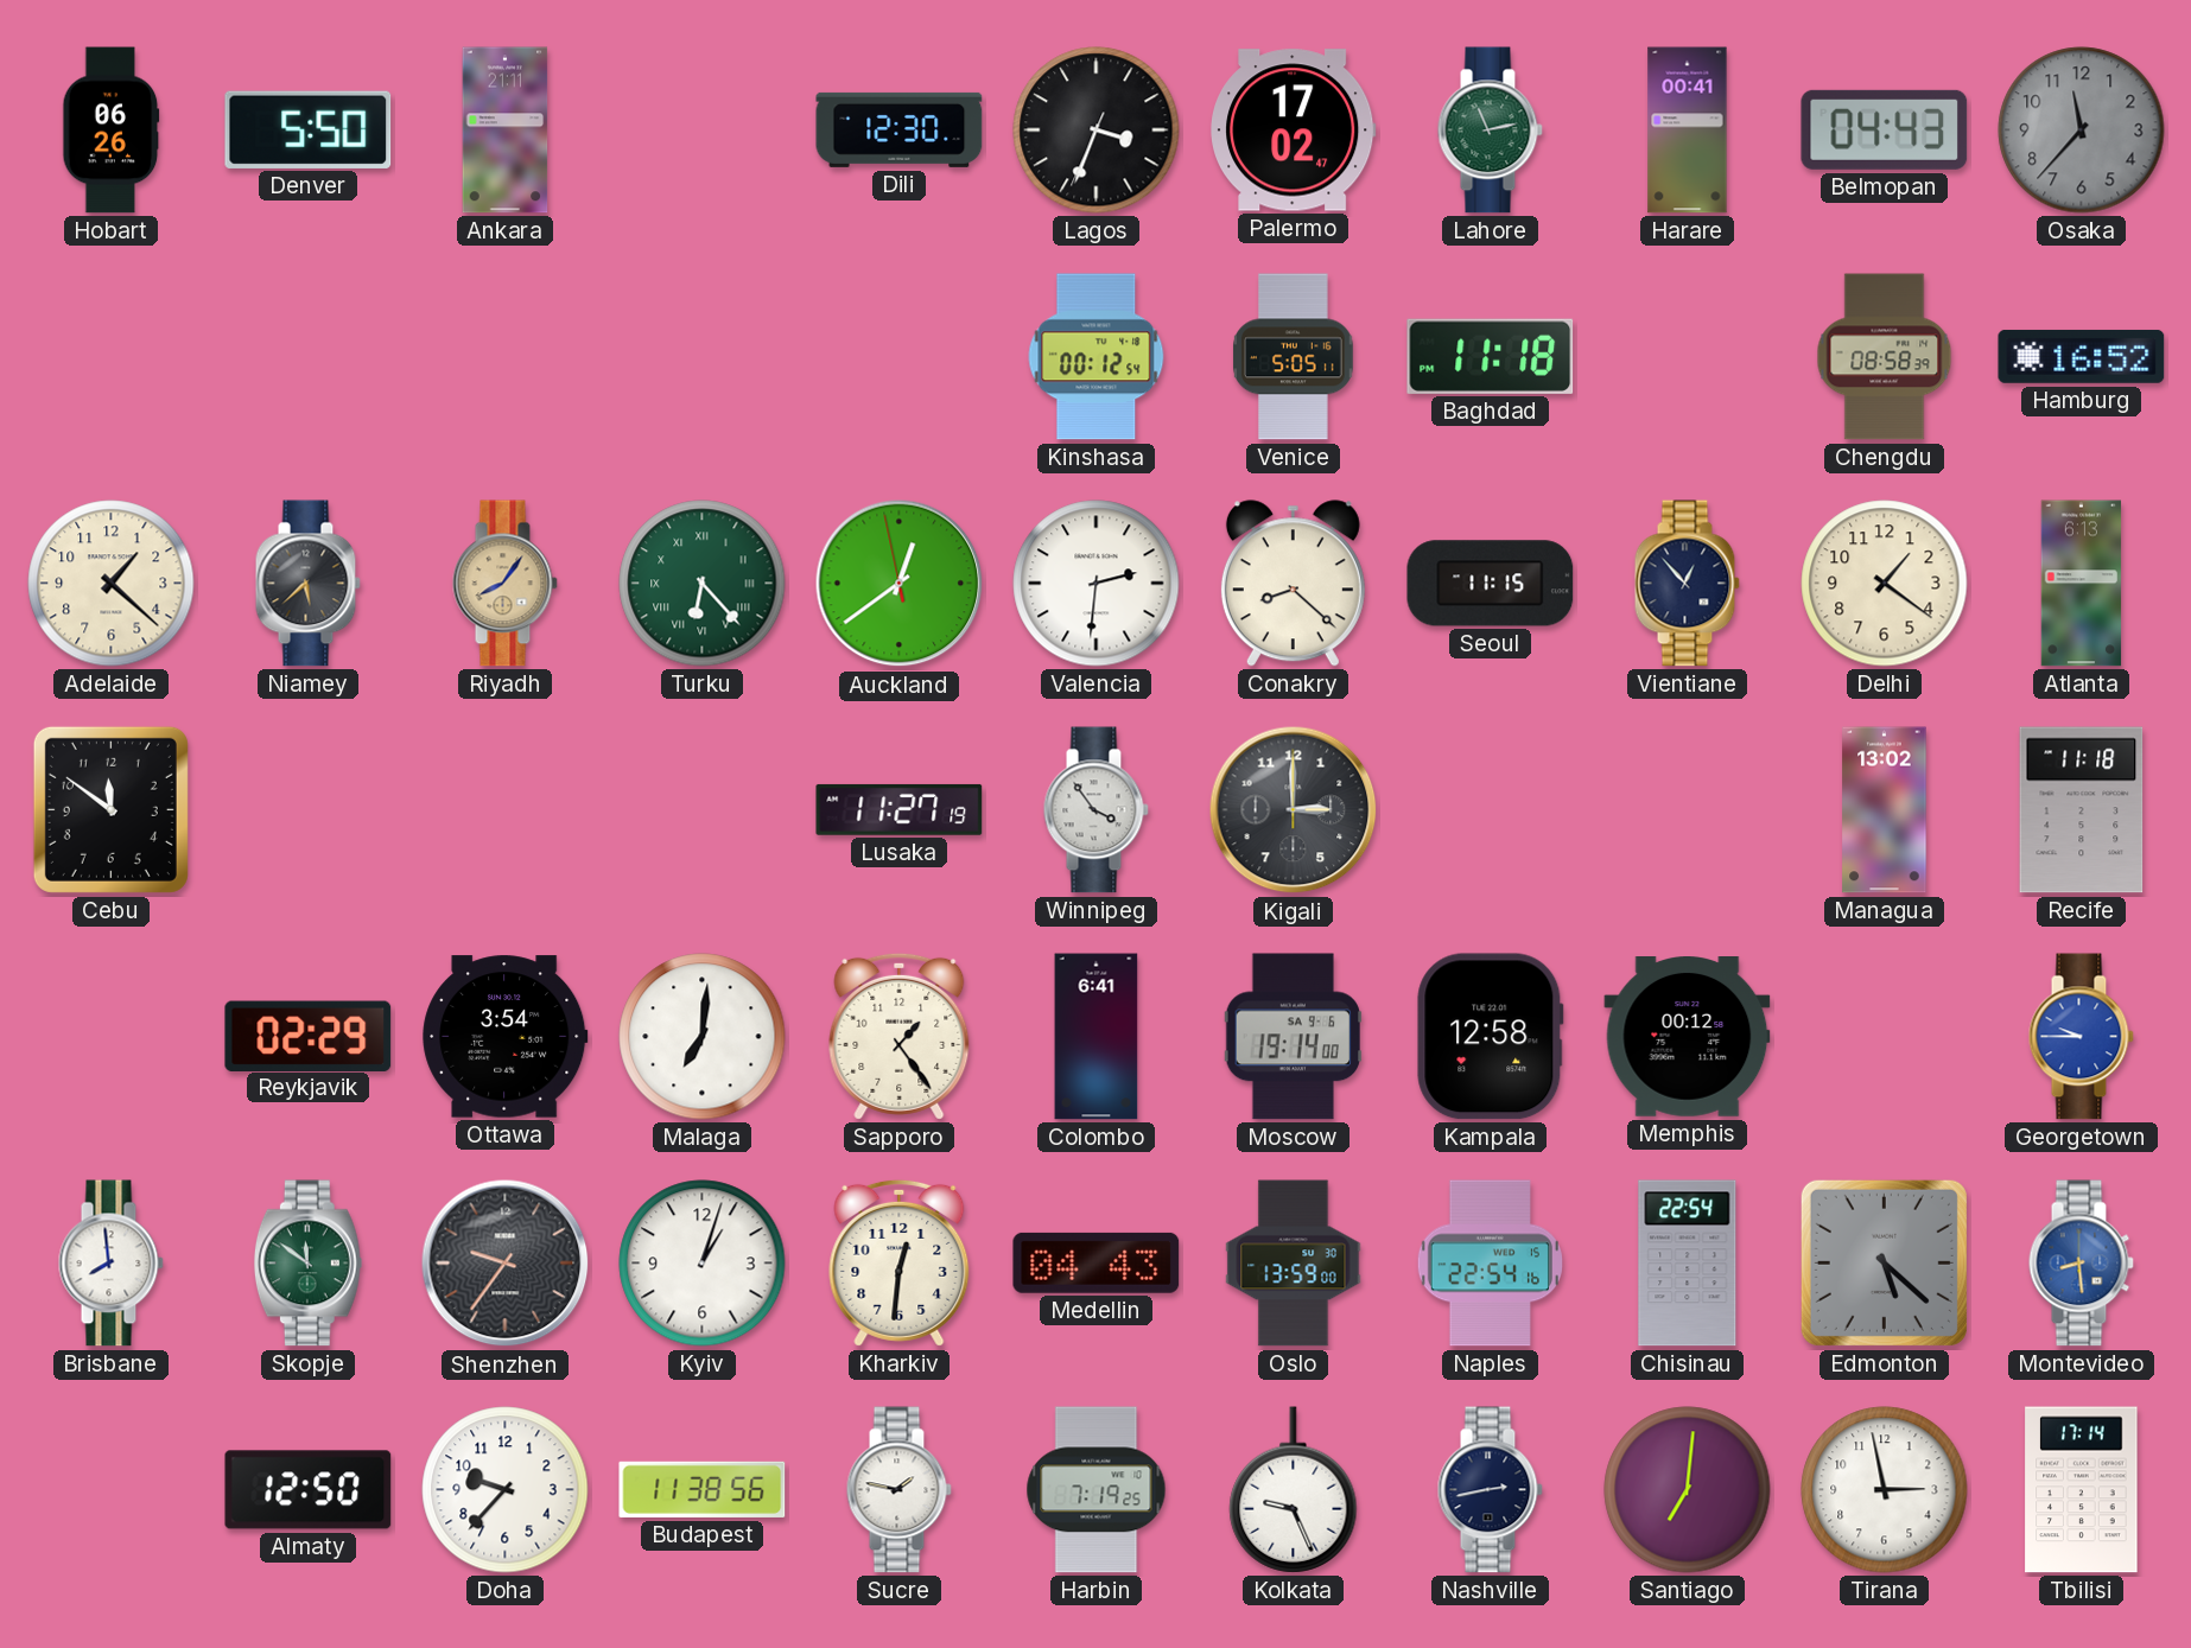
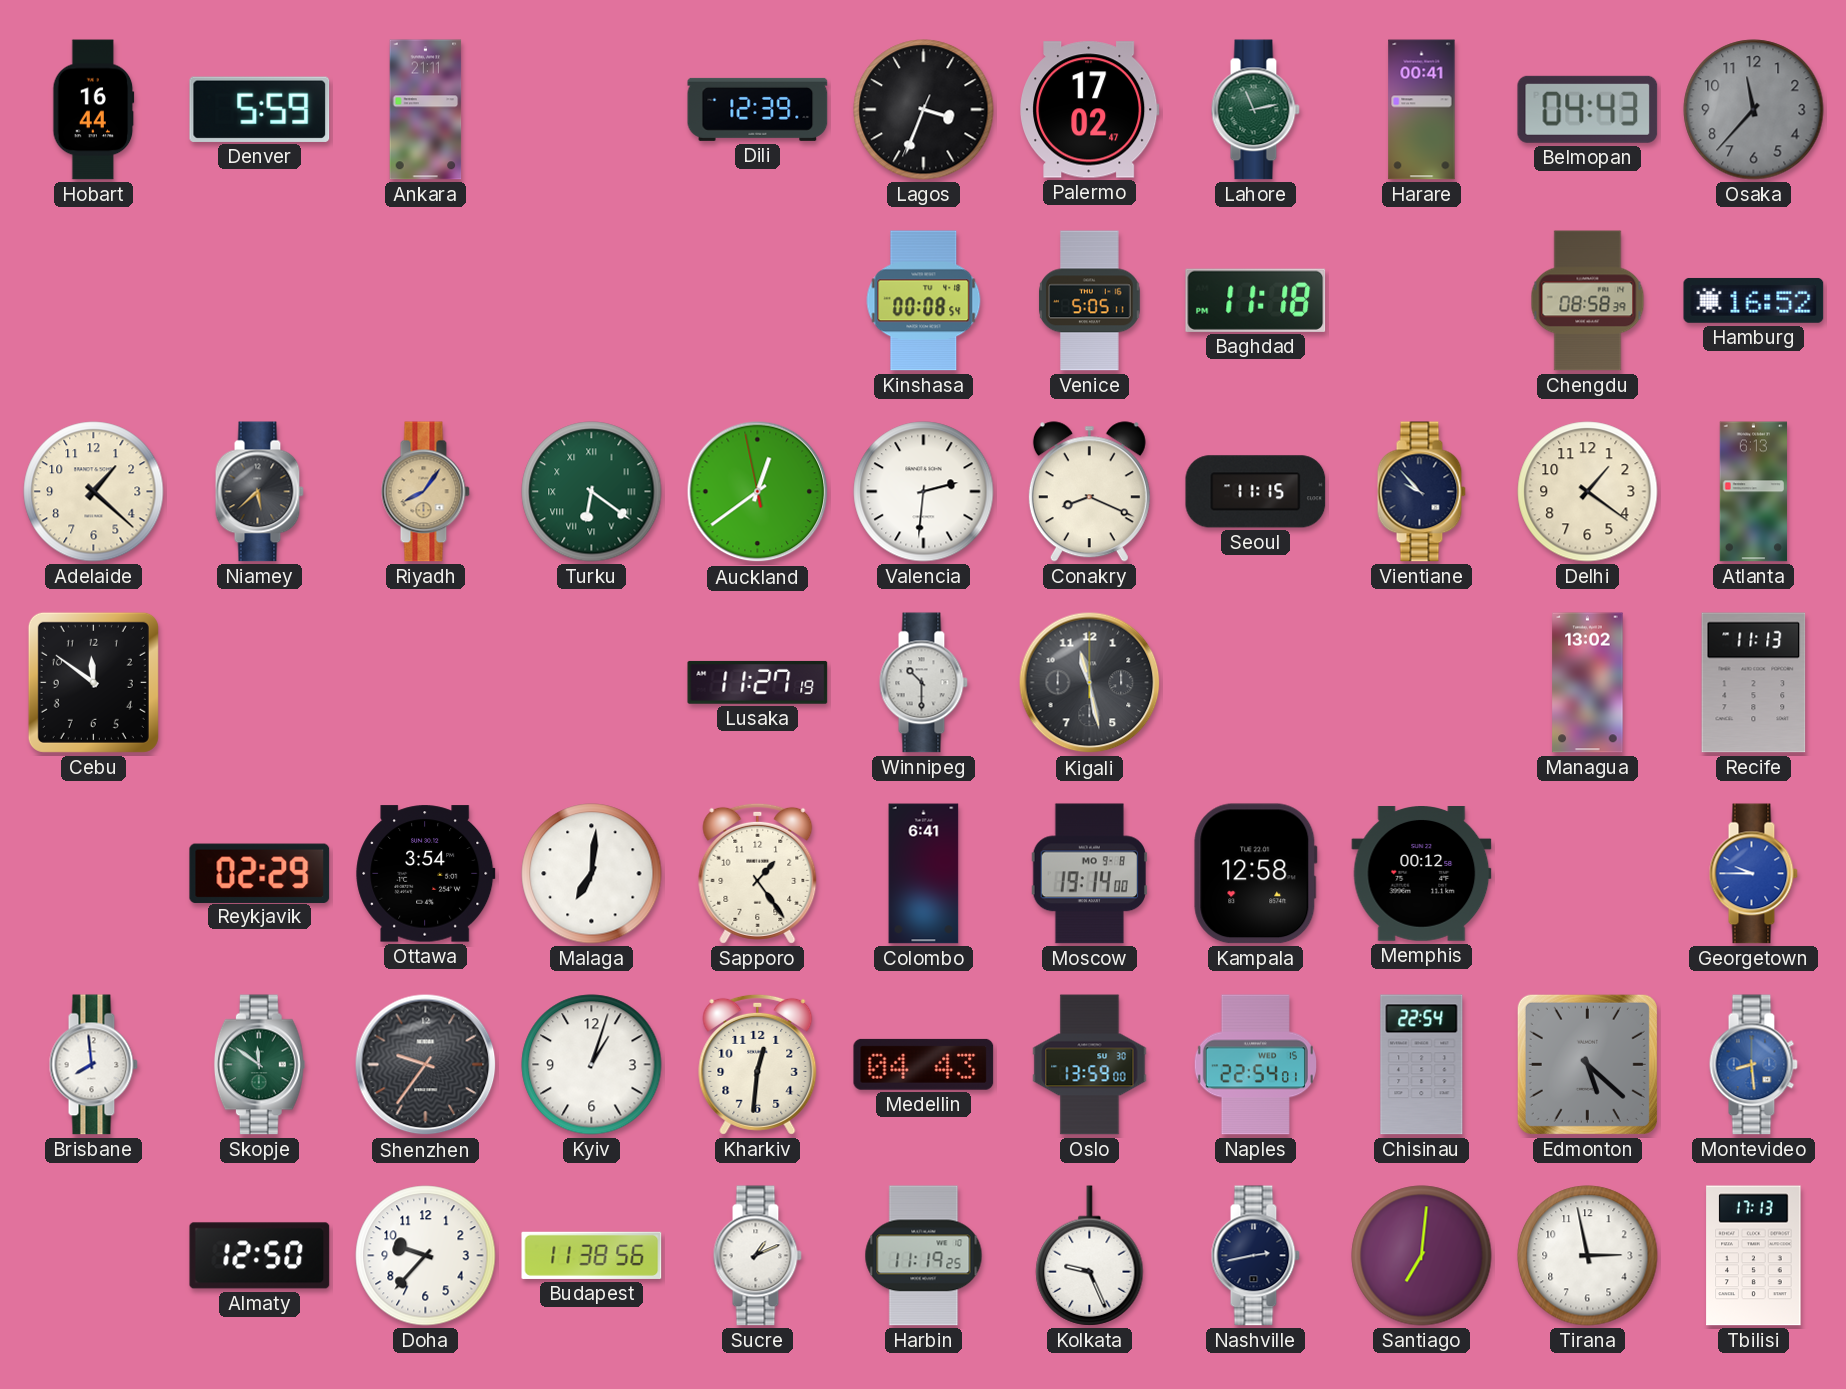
Hobart: 06:26 -> 16:44 (94, 110)
Denver: 5:50 -> 5:59 (260, 109)
Dili: 12:30 -> 12:39 (758, 109)
Kinshasa: 00:12 -> 00:08 (924, 301)
Turku: 6:23 -> 6:21 (592, 492)
Conakry: 8:22 -> 8:19 (1089, 492)
Vientiane: 12:53 -> 9:53 (1421, 492)
Winnipeg: 3:54 -> 10:30 (923, 683)
Kigali: 3:00 -> 11:28 (1090, 683)
Recife: 11:18 -> 11:13 (1754, 683)
Moscow date: SA 9-6 -> MO 9-8 (1089, 874)
Naples: 22:54:16 -> 22:54:01 (1255, 1065)
Sucre: 1:47 -> 1:11 (757, 1256)
Harbin: 7:19 -> 11:19 (924, 1256)
Tbilisi: 17:14 -> 17:13 (1754, 1256)
